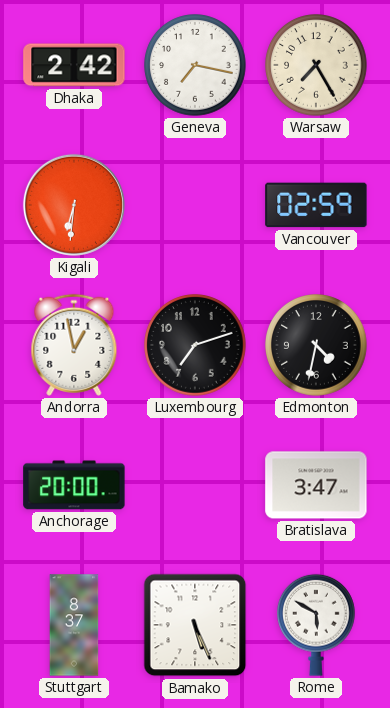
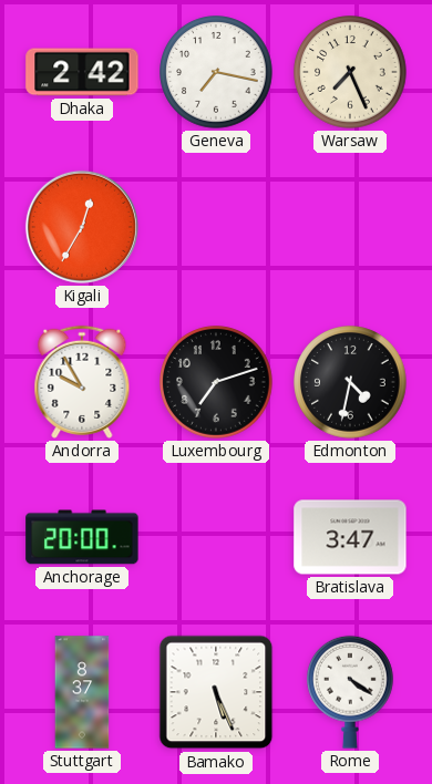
Warsaw: 7:25 -> 7:26 (350, 72)
Kigali: 6:31 -> 12:35 (82, 227)
Vancouver: 02:59 -> none (316, 205)
Andorra: 12:58 -> 9:55 (82, 382)
Rome: 5:50 -> 4:21 (351, 692)
